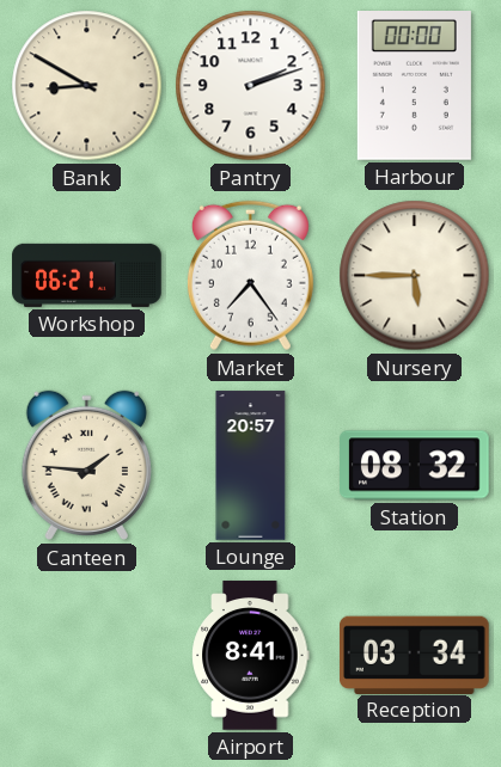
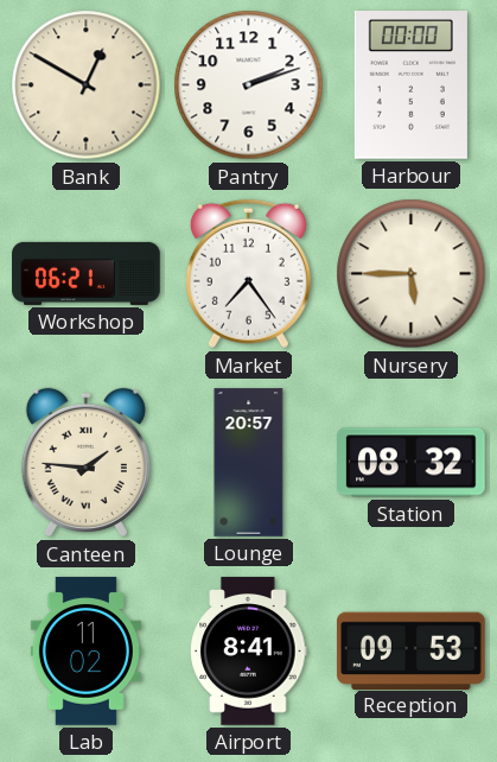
Bank: 8:50 -> 12:50 (87, 85)
Lab: none -> 11:02 (85, 652)
Reception: 03:34 -> 09:53 (412, 650)
